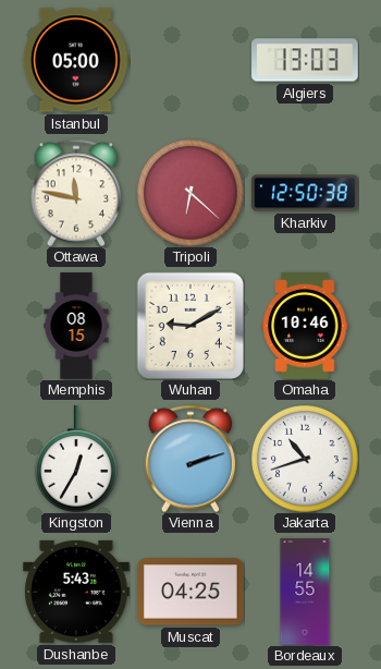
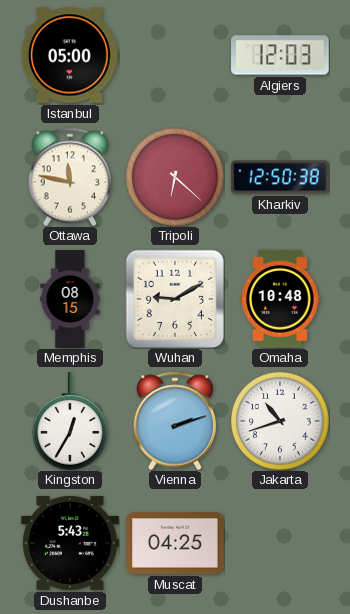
Algiers: 13:03 -> 12:03 (280, 55)
Omaha: 10:46 -> 10:48 (280, 299)
Bordeaux: 14:55 -> none (305, 592)
